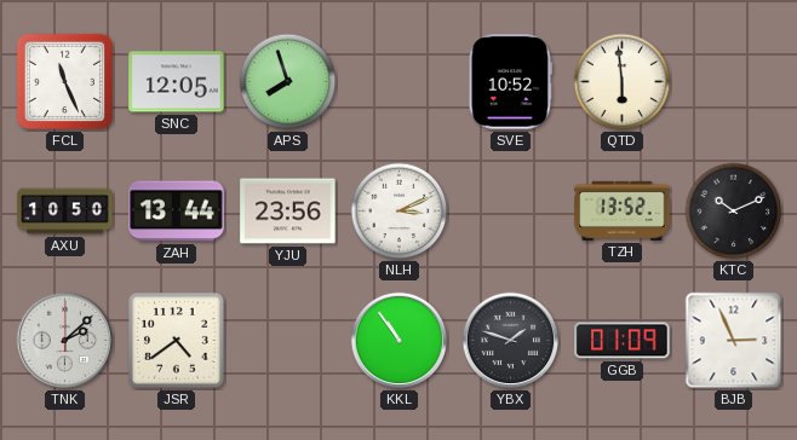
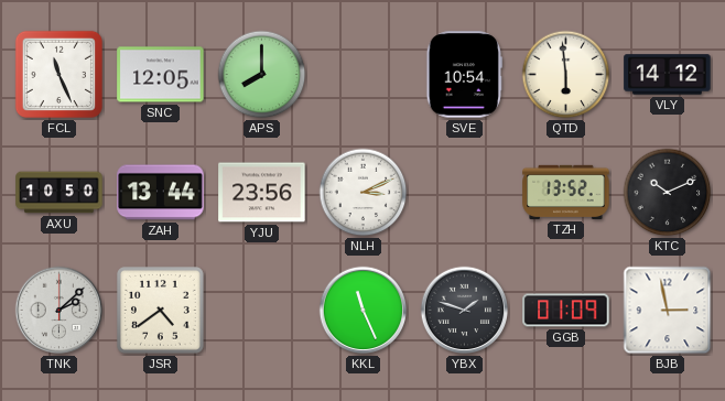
APS: 7:57 -> 8:00 (262, 75)
SVE: 10:52 -> 10:54 (464, 75)
VLY: none -> 14:12 (668, 75)
KKL: 10:54 -> 11:26 (364, 311)
BJB: 2:56 -> 2:58 (668, 311)
